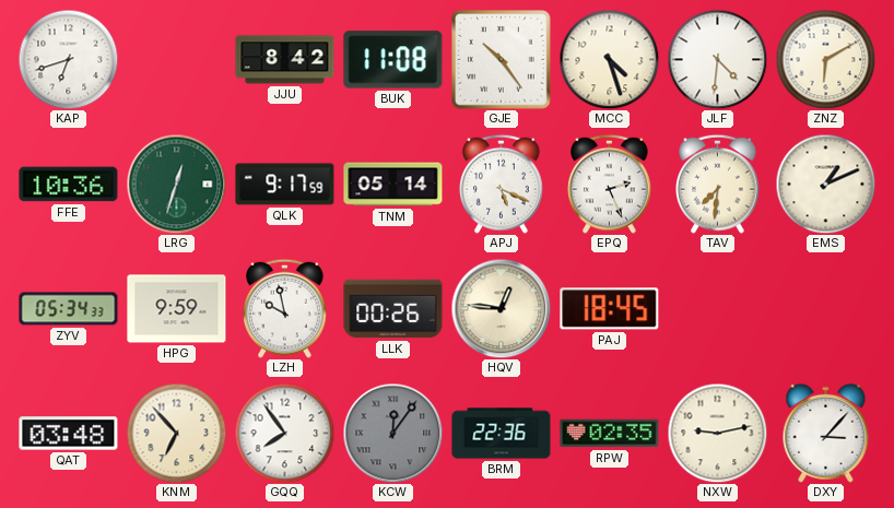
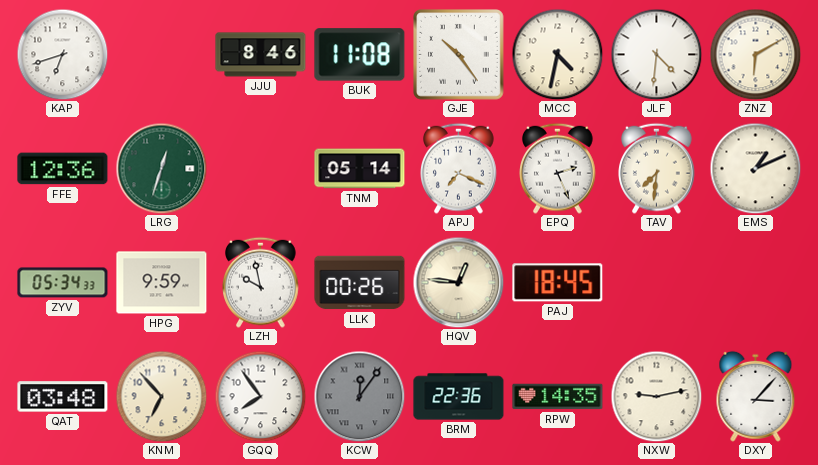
JJU: 8:42 -> 8:46 (261, 55)
MCC: 4:27 -> 4:32 (557, 54)
FFE: 10:36 -> 12:36 (63, 169)
QLK: 9:17 -> none (285, 185)
APJ: 5:19 -> 7:19 (459, 168)
RPW: 02:35 -> 14:35 (558, 397)
